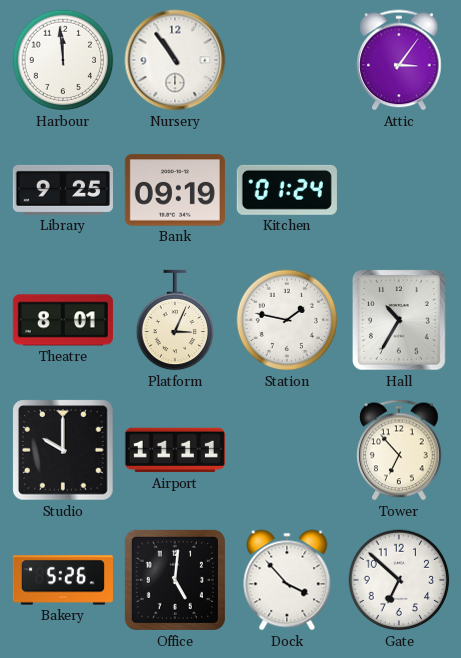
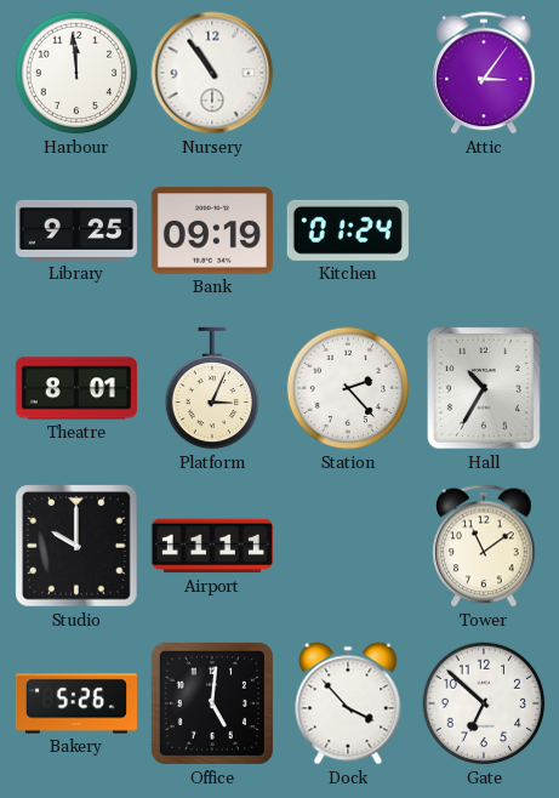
Station: 1:47 -> 2:23 (348, 388)
Tower: 6:53 -> 11:09 (484, 546)
